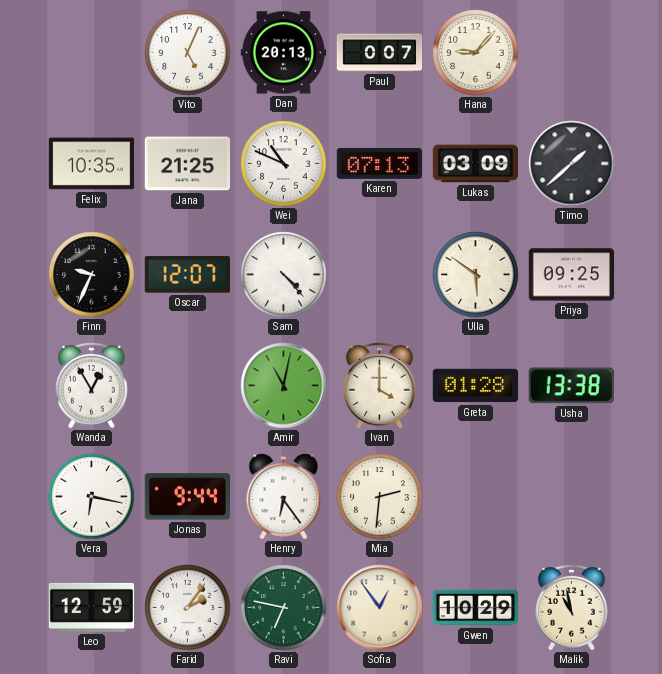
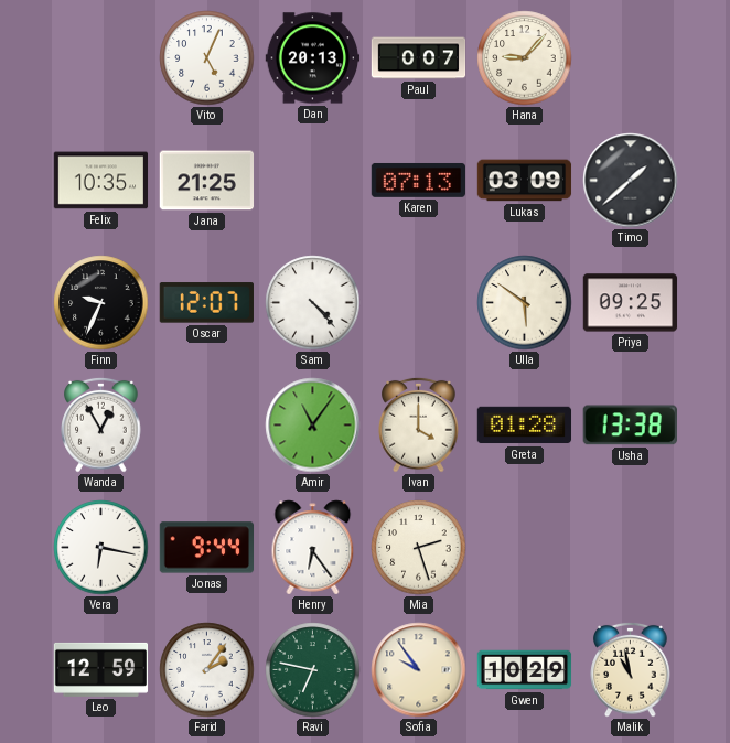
Wei: 10:49 -> none (284, 164)
Amir: 11:02 -> 11:06 (313, 426)
Mia: 2:31 -> 2:27 (419, 548)
Sofia: 12:54 -> 9:54 (419, 670)
